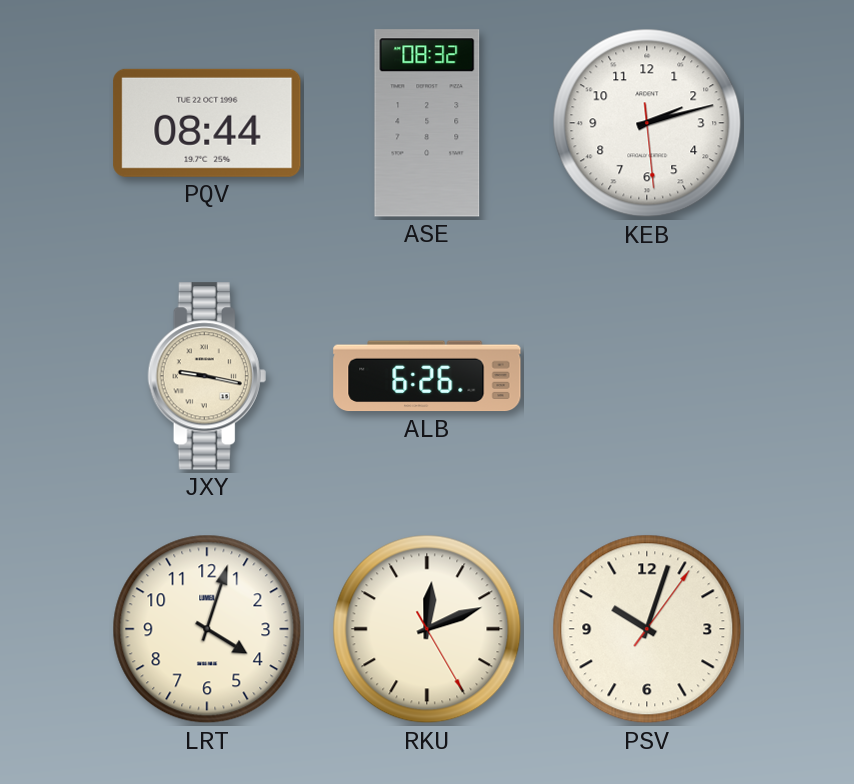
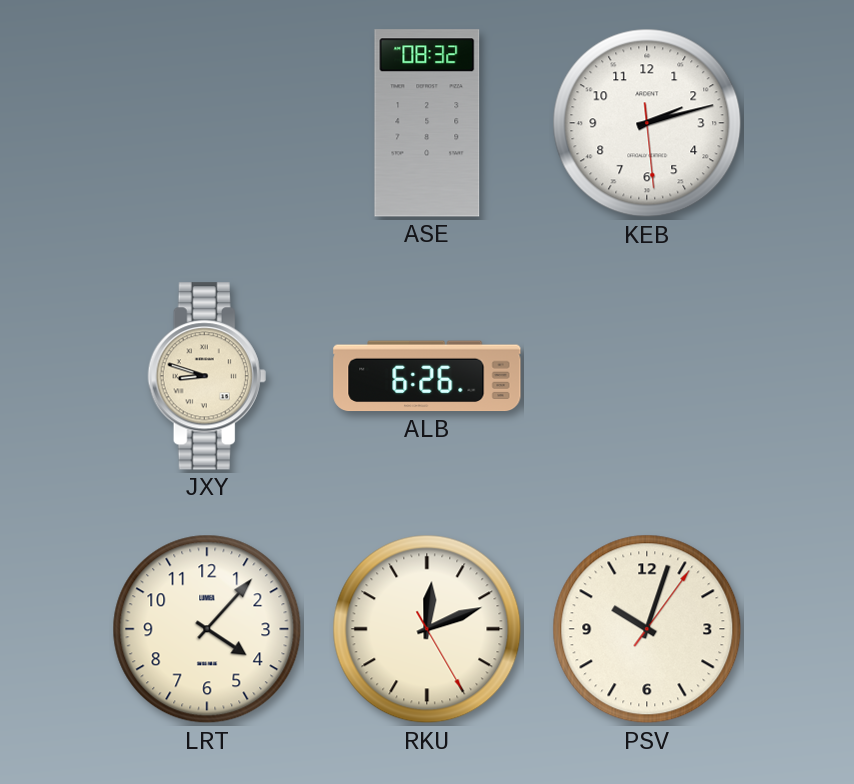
PQV: 08:44 -> none (207, 123)
JXY: 9:17 -> 8:48 (207, 376)
LRT: 4:03 -> 4:07 (207, 629)
